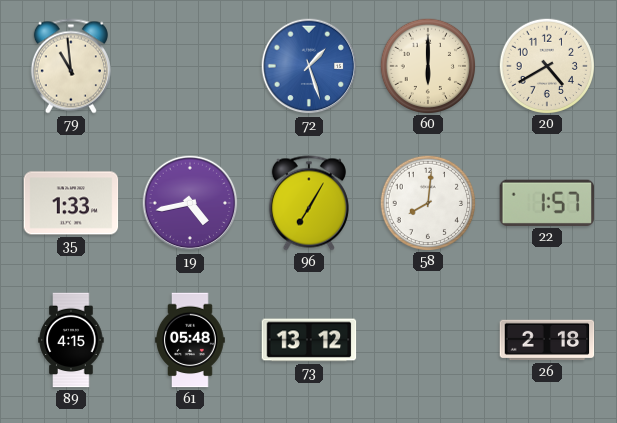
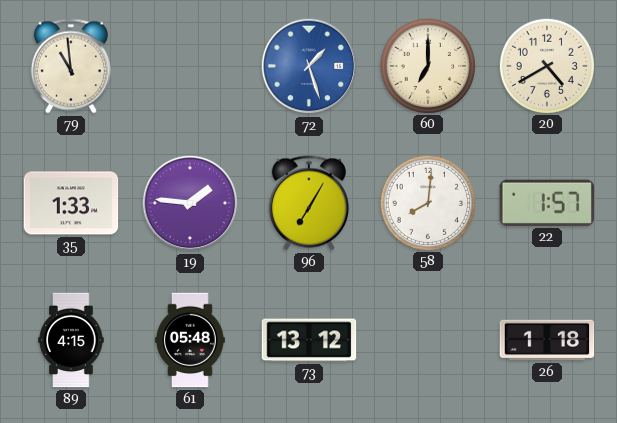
60: 6:00 -> 7:00 (427, 65)
19: 4:43 -> 1:46 (190, 203)
26: 2:18 -> 1:18 (547, 340)
